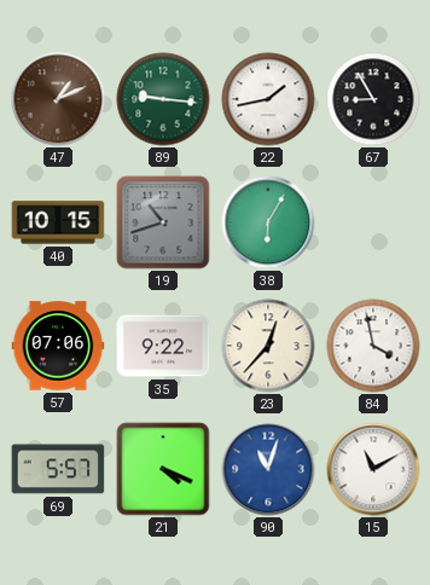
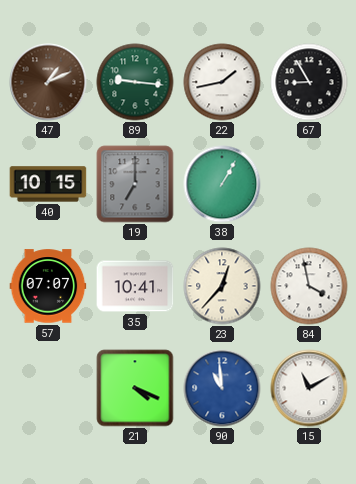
19: 10:42 -> 7:00 (135, 184)
38: 6:05 -> 1:05 (222, 184)
57: 07:06 -> 07:07 (48, 286)
35: 9:22 -> 10:41 (135, 286)
69: 5:57 -> none (58, 469)
90: 11:03 -> 10:59 (222, 388)
